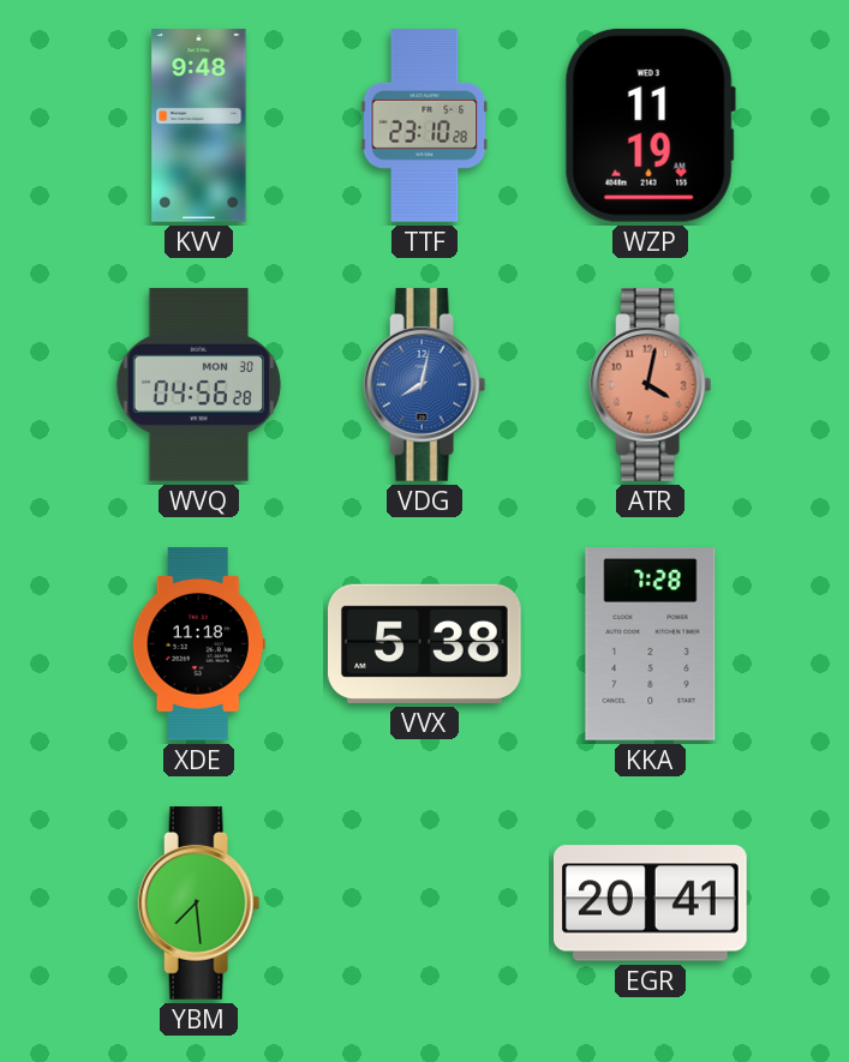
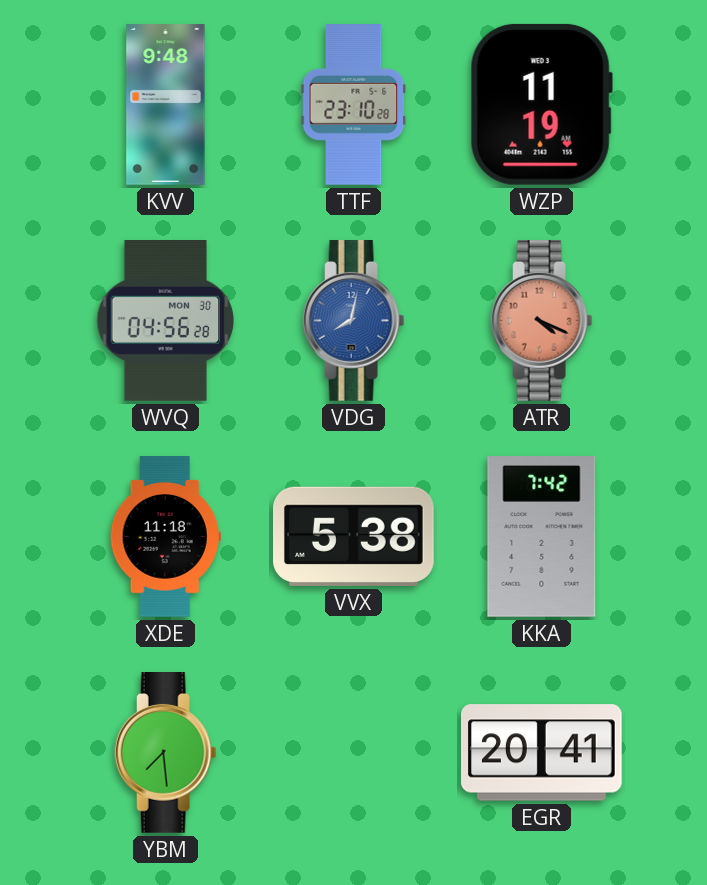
ATR: 4:02 -> 4:19 (542, 321)
KKA: 7:28 -> 7:42 (542, 537)
